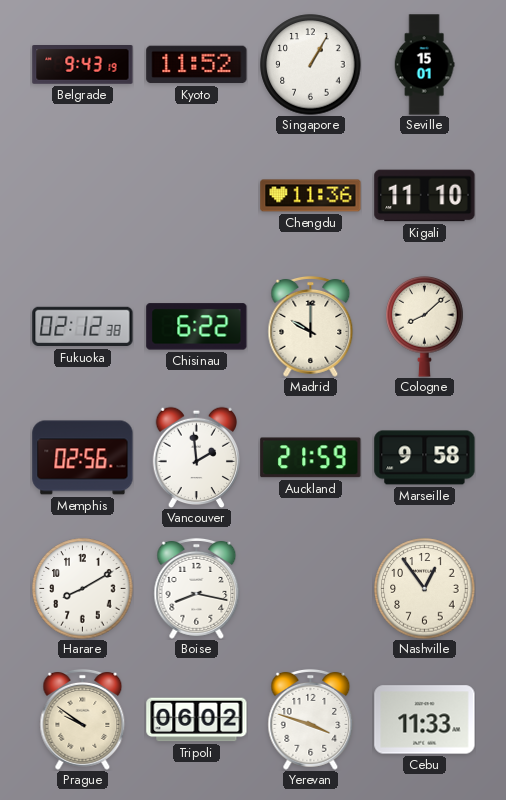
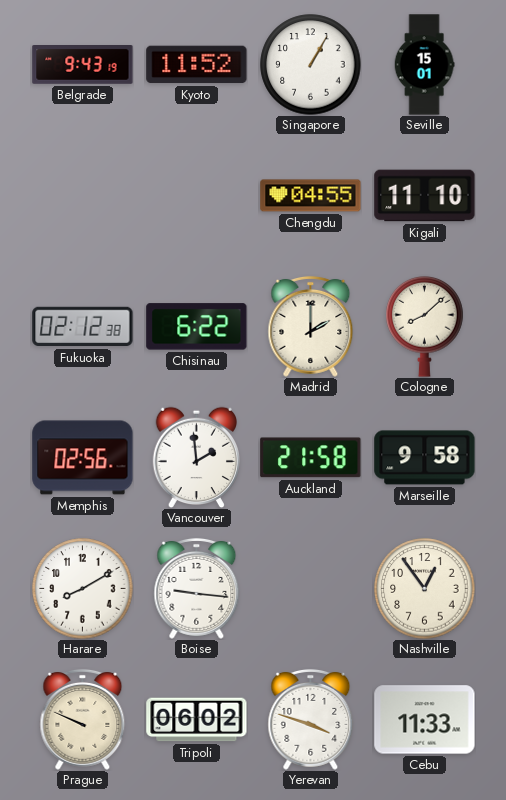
Chengdu: 11:36 -> 04:55 (311, 196)
Madrid: 10:00 -> 2:00 (311, 326)
Auckland: 21:59 -> 21:58 (311, 458)
Boise: 8:17 -> 9:16 (197, 588)
Prague: 9:51 -> 9:49 (83, 719)
